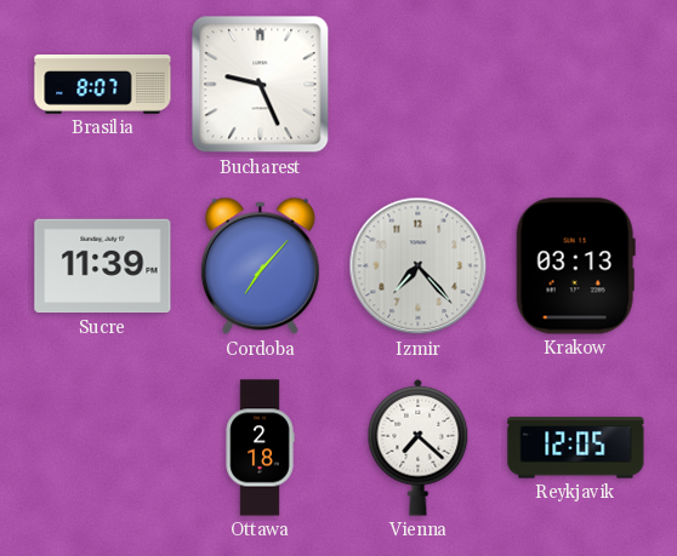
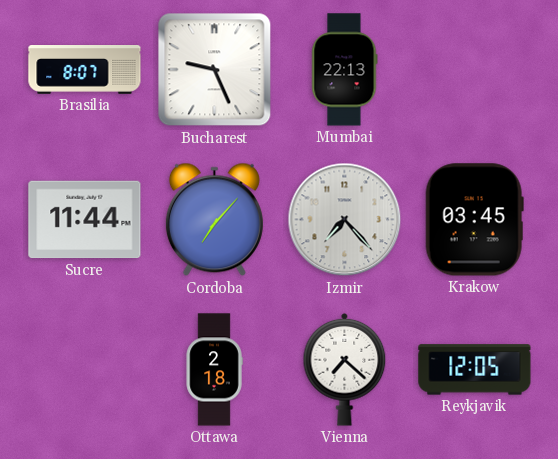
Mumbai: none -> 22:13 (345, 70)
Sucre: 11:39 -> 11:44 (85, 220)
Krakow: 03:13 -> 03:45 (474, 220)
